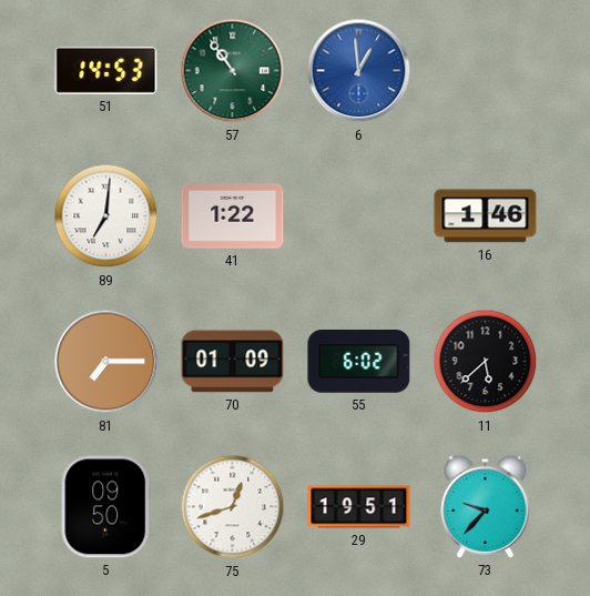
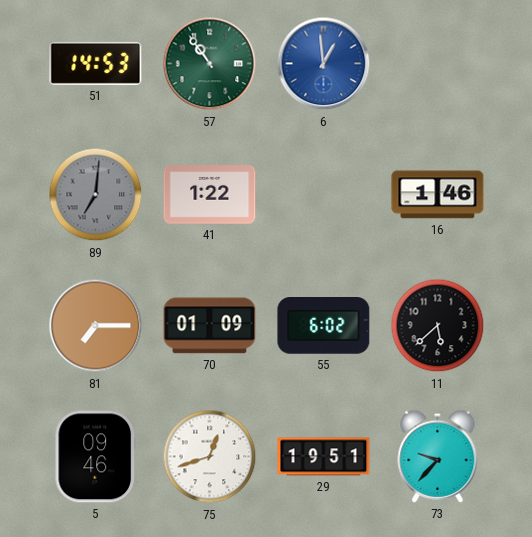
89 dial: white -> grey (96, 195)
5: 09:50 -> 09:46 (95, 457)
